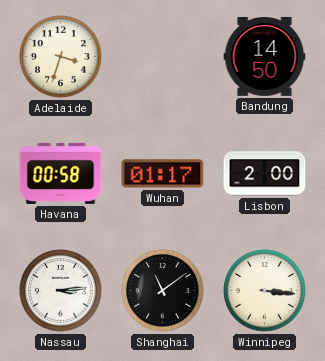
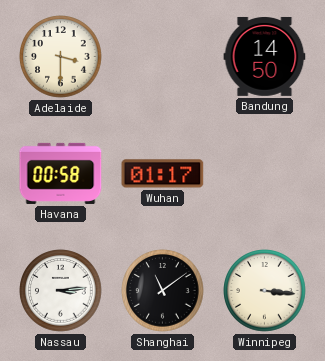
Adelaide: 3:33 -> 3:30 (61, 57)
Lisbon: 2:00 -> none (265, 174)
